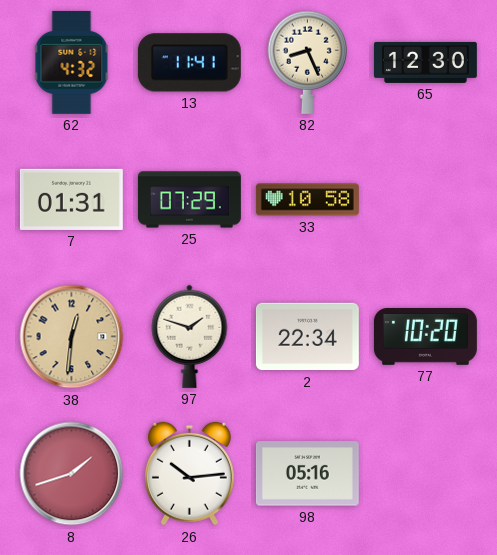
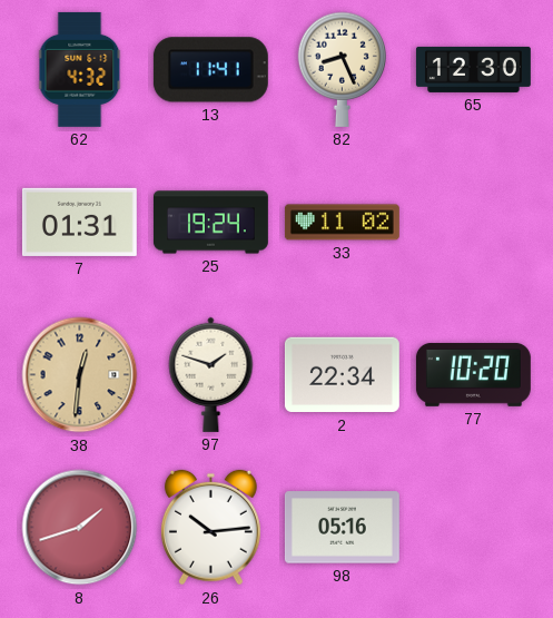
25: 07:29 -> 19:24 (210, 223)
33: 10:58 -> 11:02 (342, 223)
